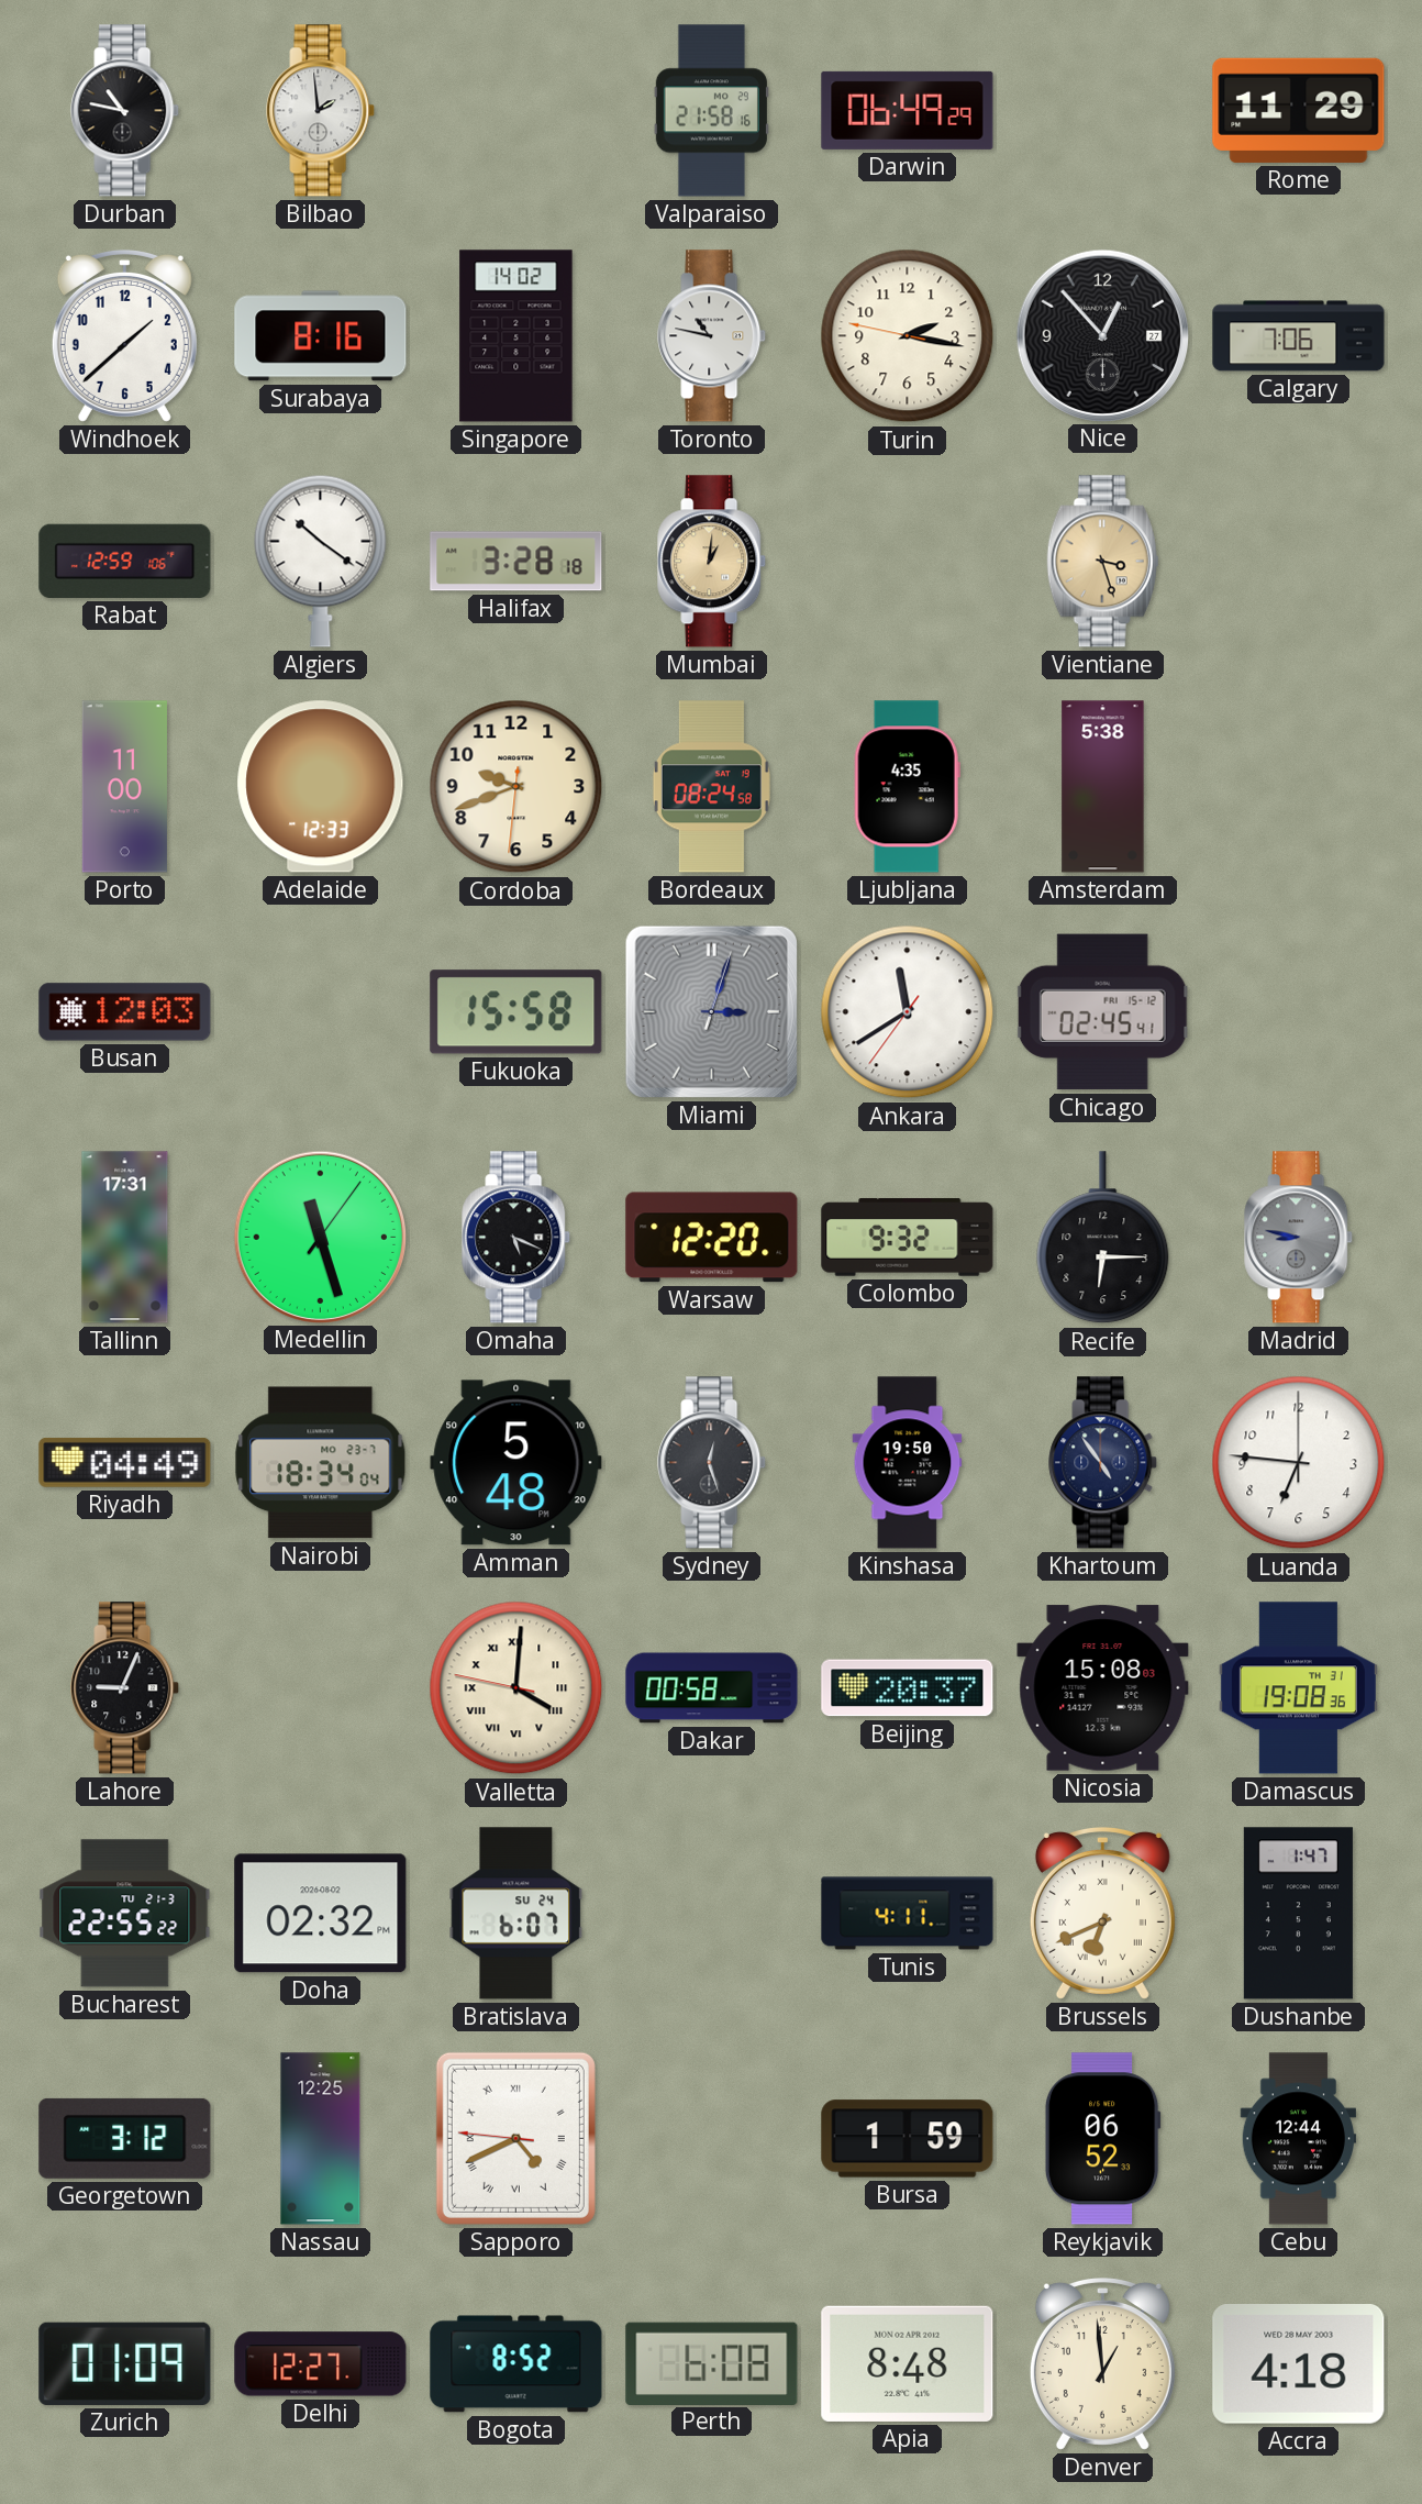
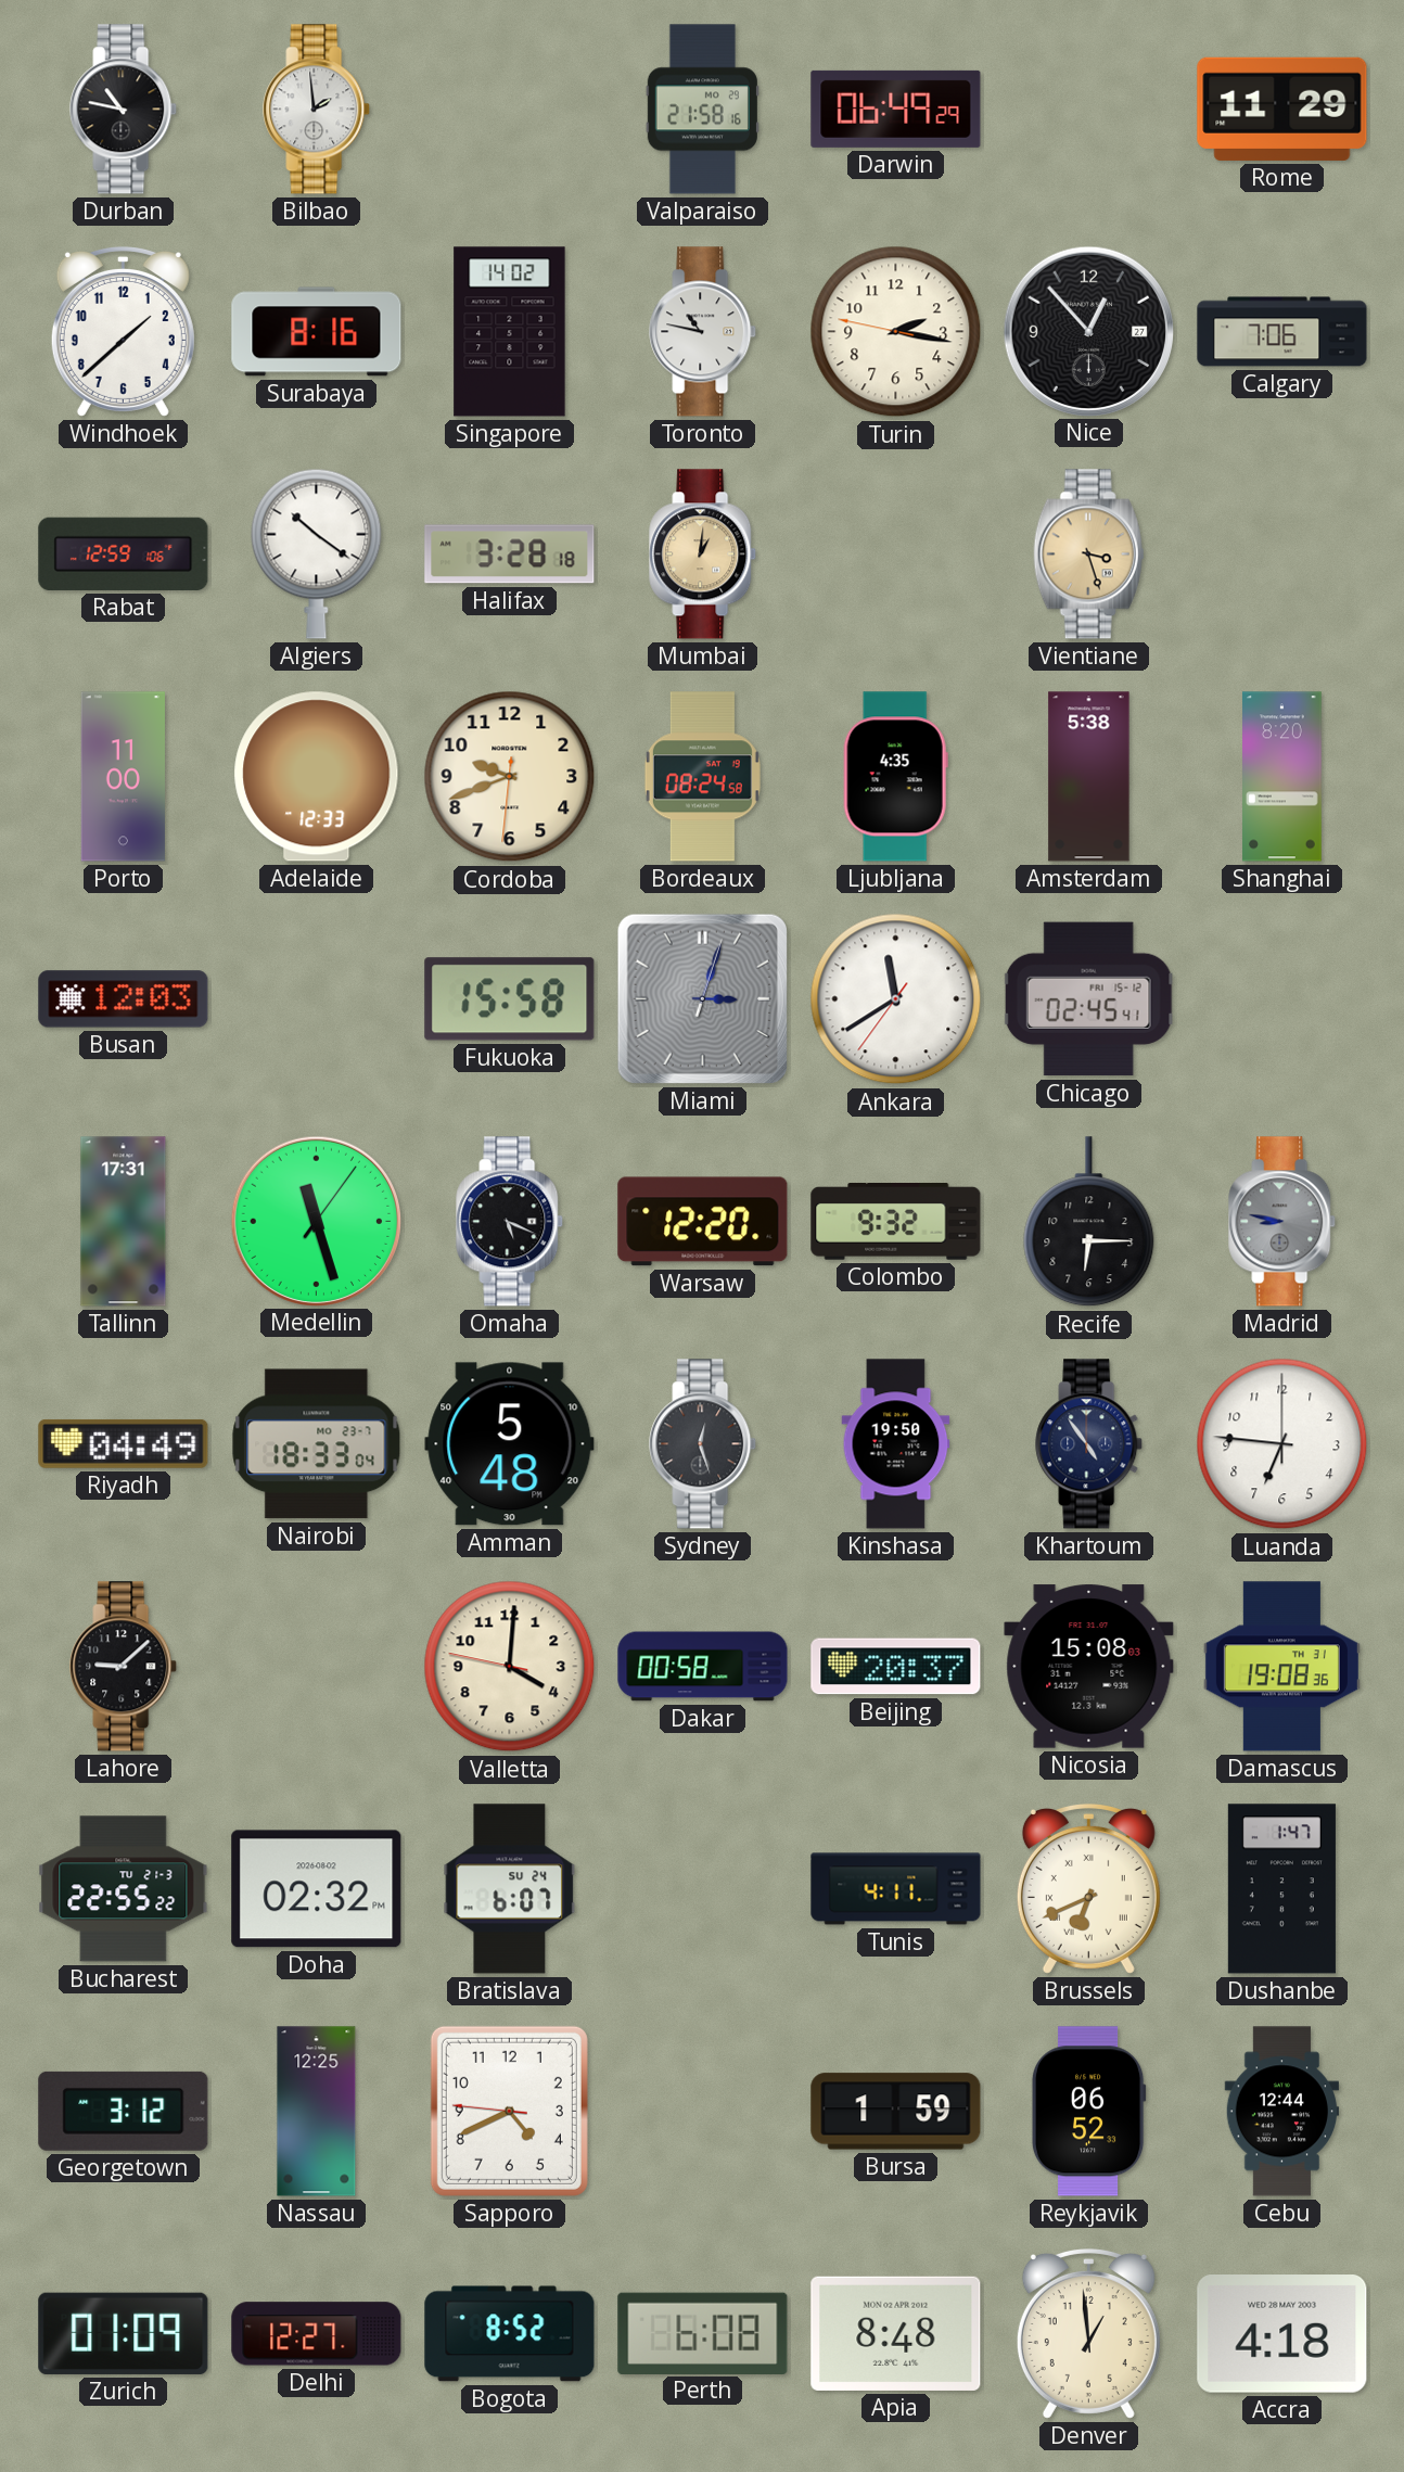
Shanghai: none -> 8:20 (1282, 777)
Nairobi: 18:34 -> 18:33 (317, 1444)
Lahore: 9:04 -> 9:08 (124, 1667)
Valletta numerals: Roman -> Arabic (510, 1667)
Sapporo numerals: Roman -> Arabic (509, 2111)
